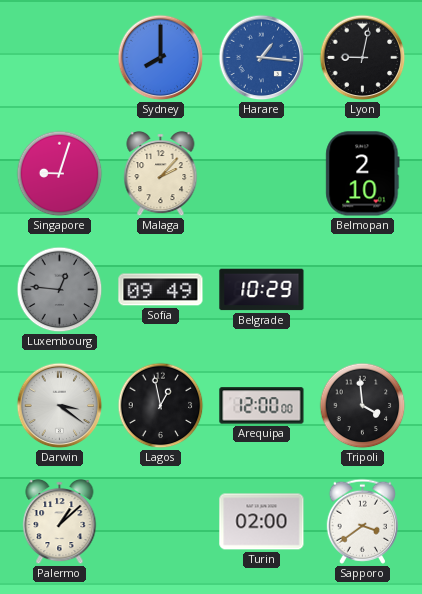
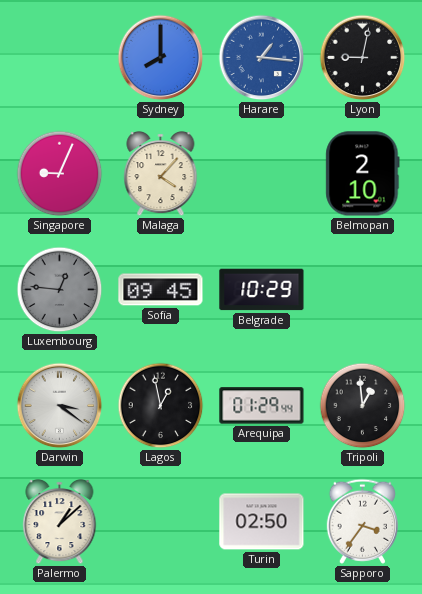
Singapore: 9:03 -> 9:04 (60, 174)
Malaga: 2:07 -> 4:07 (161, 174)
Sofia: 09:49 -> 09:45 (161, 290)
Arequipa: 12:00 -> 01:29 (262, 406)
Tripoli: 3:59 -> 12:59 (363, 406)
Turin: 02:00 -> 02:50 (262, 522)
Sapporo: 3:39 -> 3:36 (362, 521)
